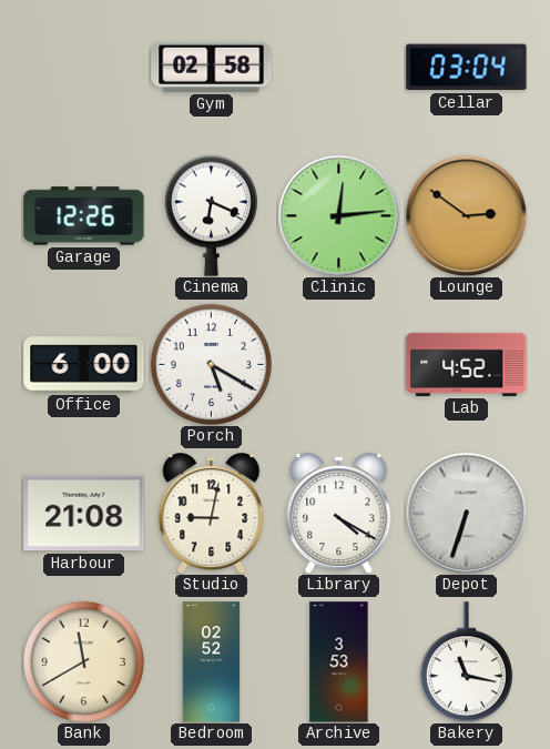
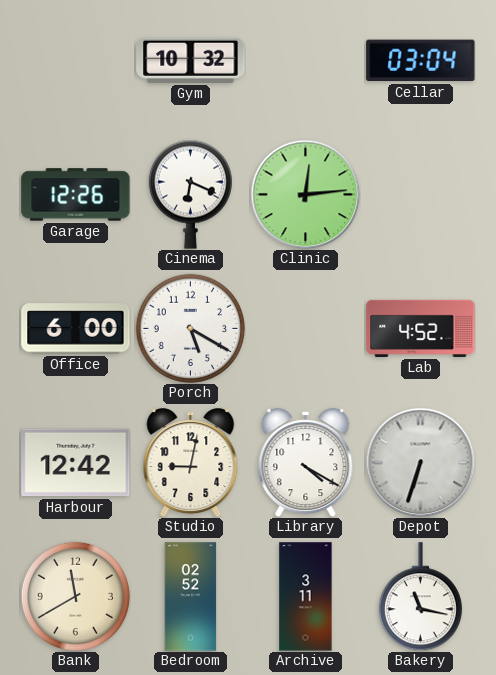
Gym: 02:58 -> 10:32 (191, 60)
Lounge: 2:51 -> none (466, 215)
Harbour: 21:08 -> 12:42 (76, 463)
Archive: 3:53 -> 3:11 (306, 597)
